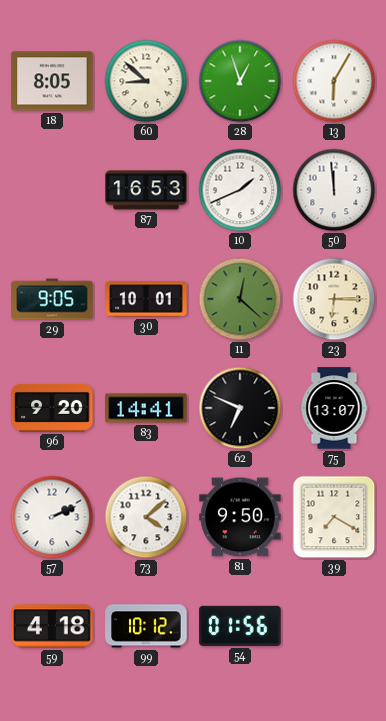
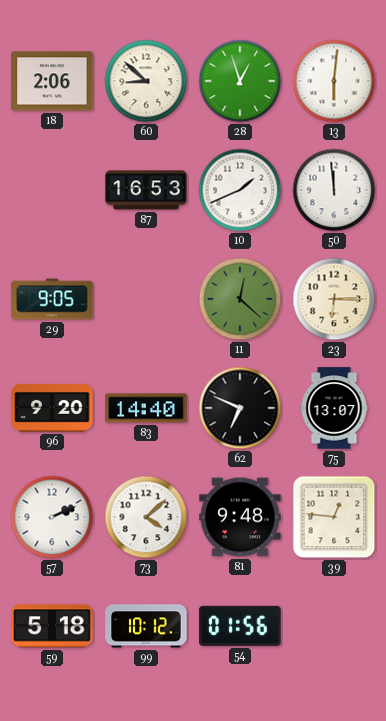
18: 8:05 -> 2:06 (52, 81)
13: 6:05 -> 6:01 (334, 81)
30: 10:01 -> none (146, 299)
83: 14:41 -> 14:40 (146, 408)
81: 9:50 -> 9:48 (240, 517)
39: 7:20 -> 12:46 (334, 517)
59: 4:18 -> 5:18 (52, 626)
